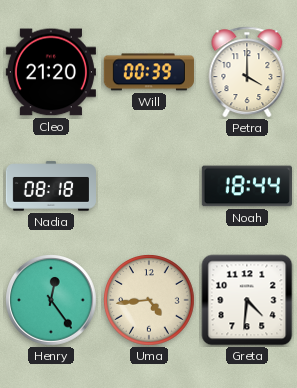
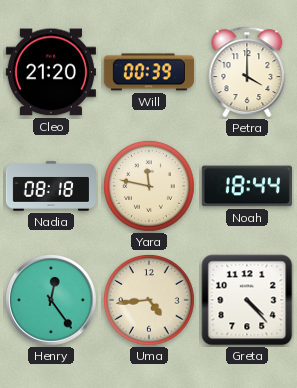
Yara: none -> 11:47 (149, 186)
Greta: 4:31 -> 4:23 (247, 300)
